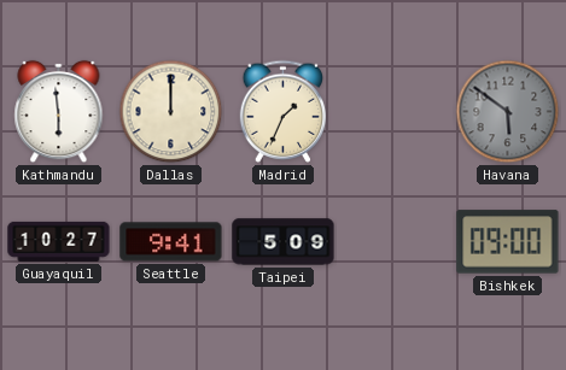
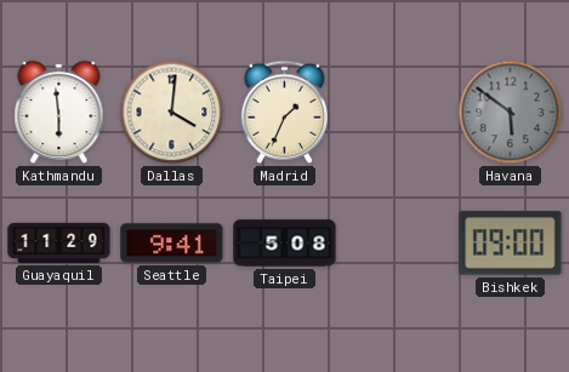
Dallas: 12:00 -> 4:01 (172, 113)
Guayaquil: 10:27 -> 11:29 (59, 242)
Taipei: 5:09 -> 5:08 (285, 244)
